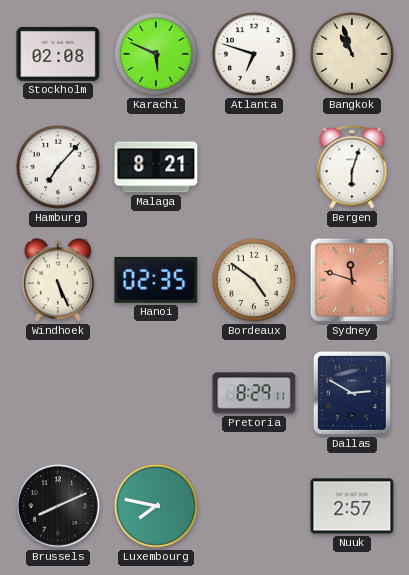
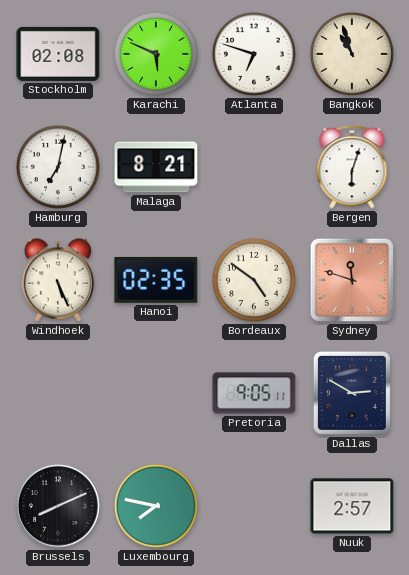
Hamburg: 7:07 -> 7:02 (58, 167)
Pretoria: 8:29 -> 9:05 (254, 393)
